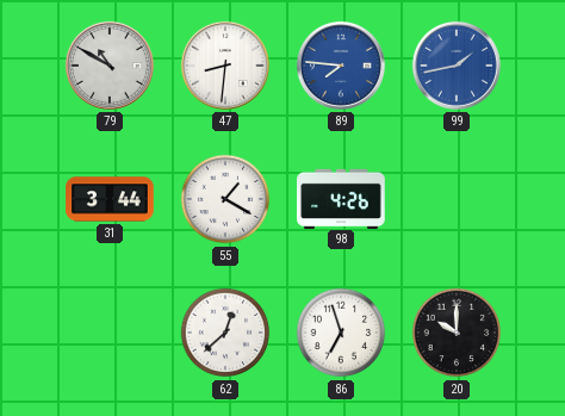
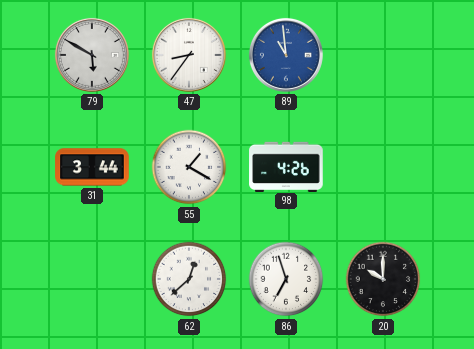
79: 10:50 -> 5:50 (92, 55)
47: 8:31 -> 8:36 (189, 55)
89: 7:46 -> 10:59 (286, 55)
99: 1:43 -> none (457, 66)
